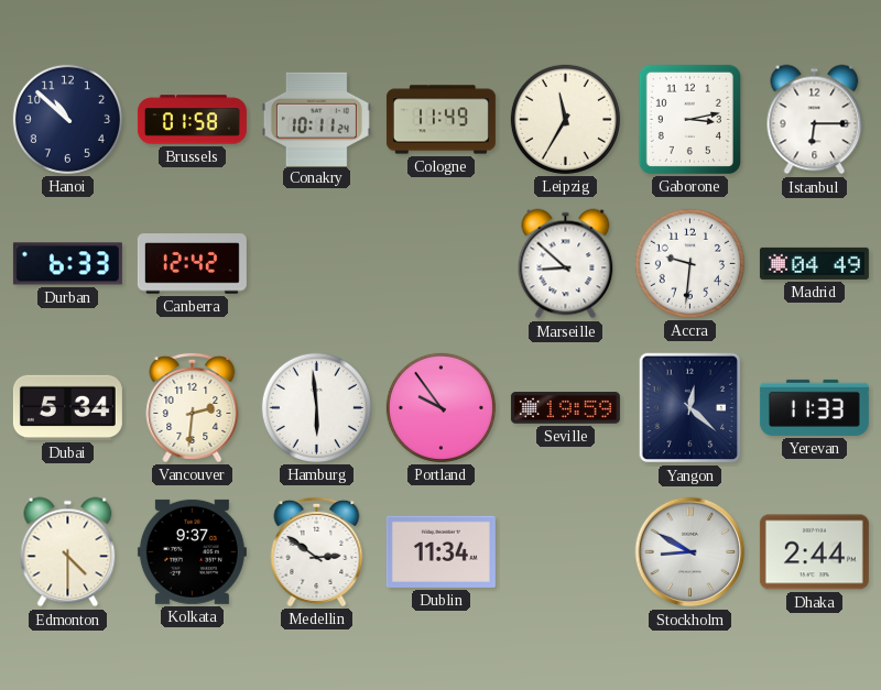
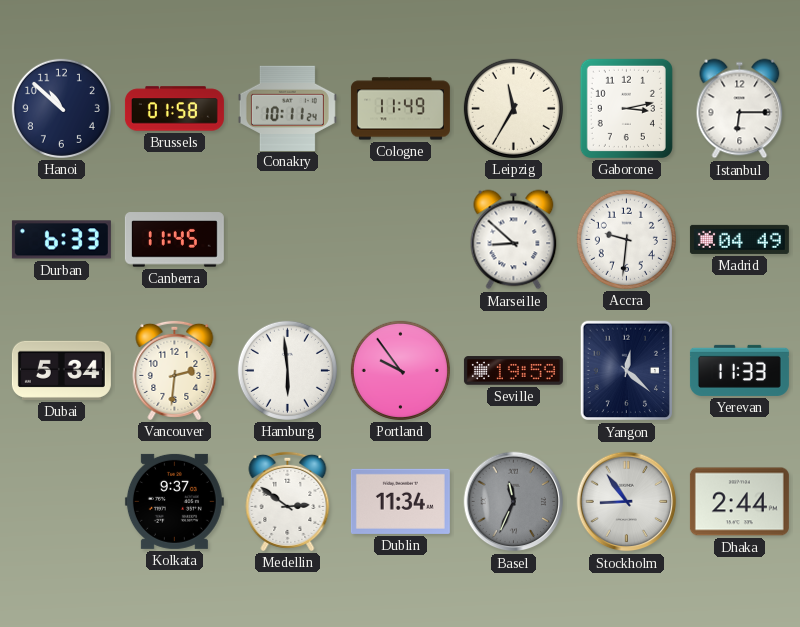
Canberra: 12:42 -> 11:45 (174, 240)
Edmonton: 4:30 -> none (68, 552)
Basel: none -> 11:34 (514, 502)
Stockholm: 8:50 -> 8:54 (627, 502)
